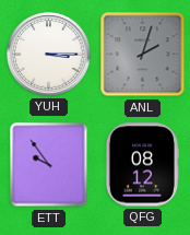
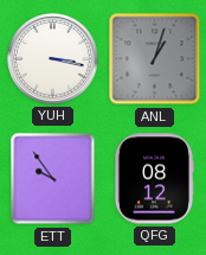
YUH: 3:15 -> 3:17 (53, 59)
ANL: 2:03 -> 1:03 (155, 59)
